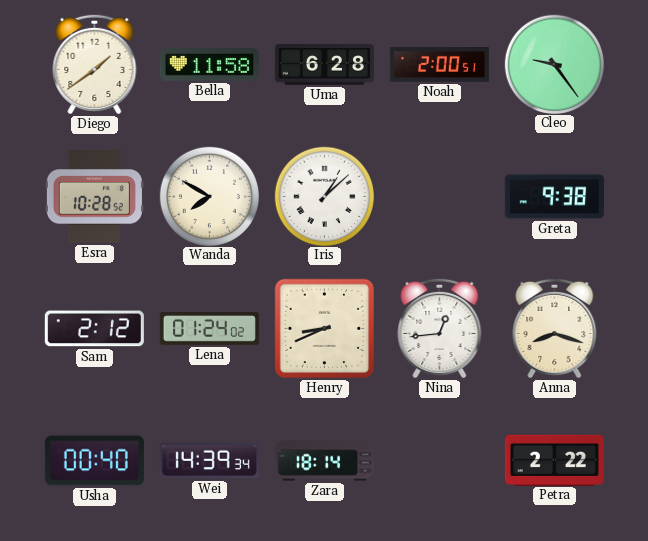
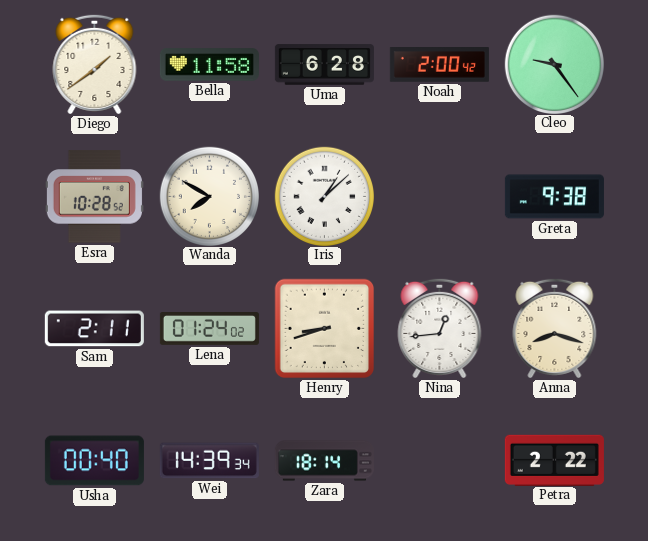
Noah: 2:00:51 -> 2:00:42 (439, 65)
Sam: 2:12 -> 2:11 (94, 329)
Henry: 8:41 -> 8:42 (325, 329)
